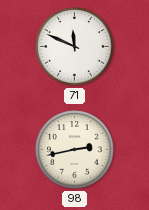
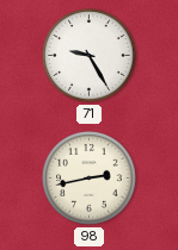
71: 11:49 -> 9:25 (90, 56)
